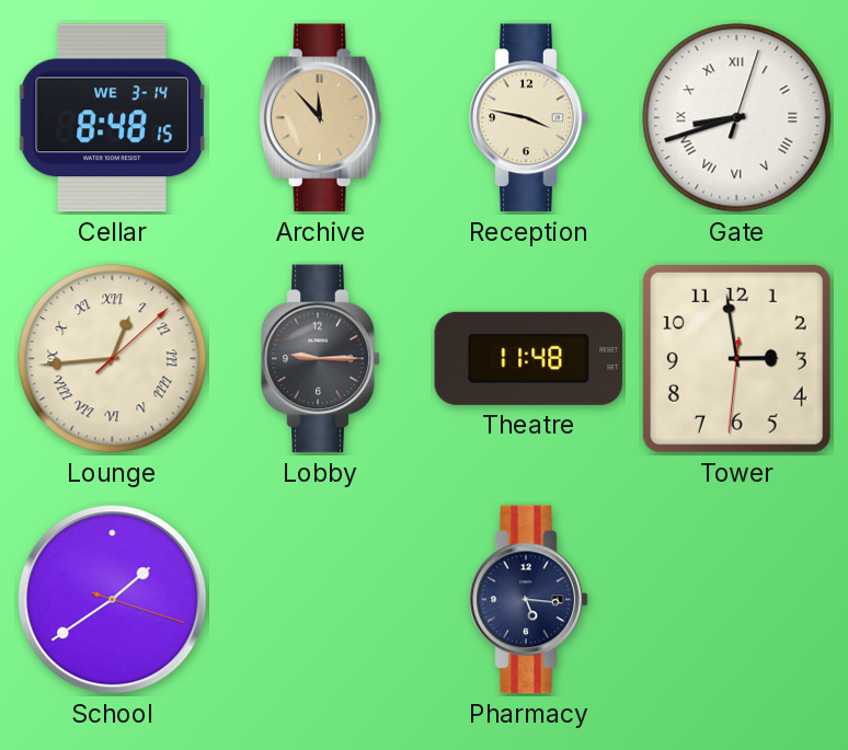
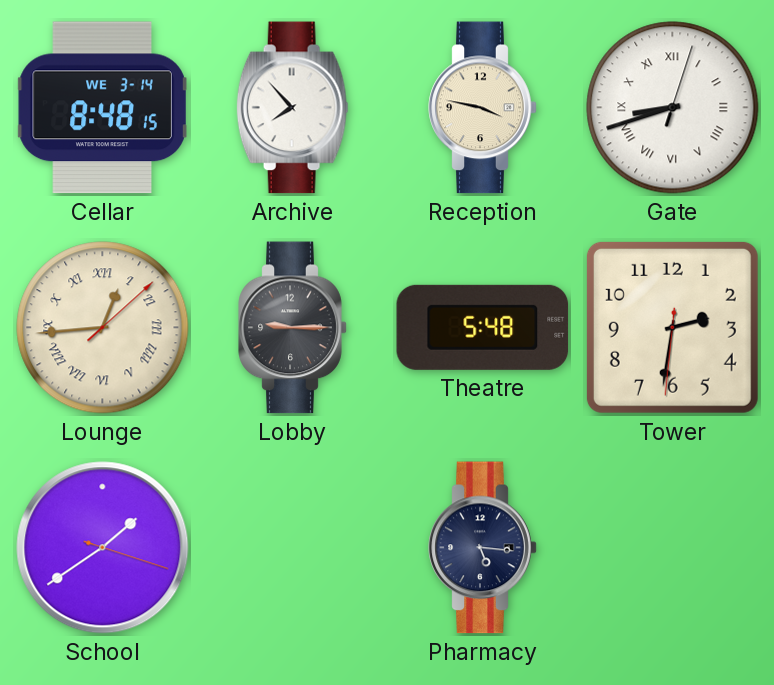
Archive: 11:53 -> 7:53 (292, 108)
Archive dial: champagne -> white (292, 108)
Theatre: 11:48 -> 5:48 (483, 327)
Tower: 2:58 -> 2:31 (672, 327)
